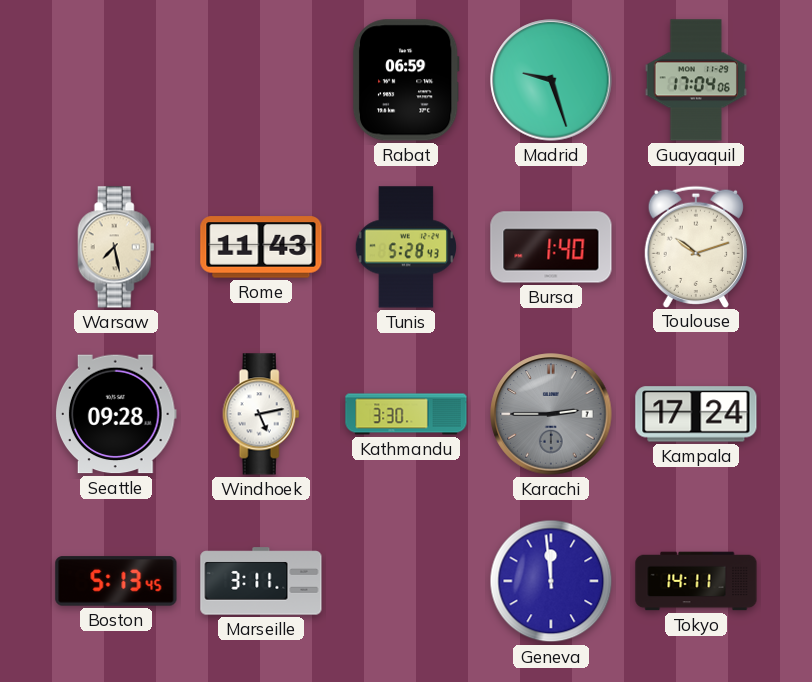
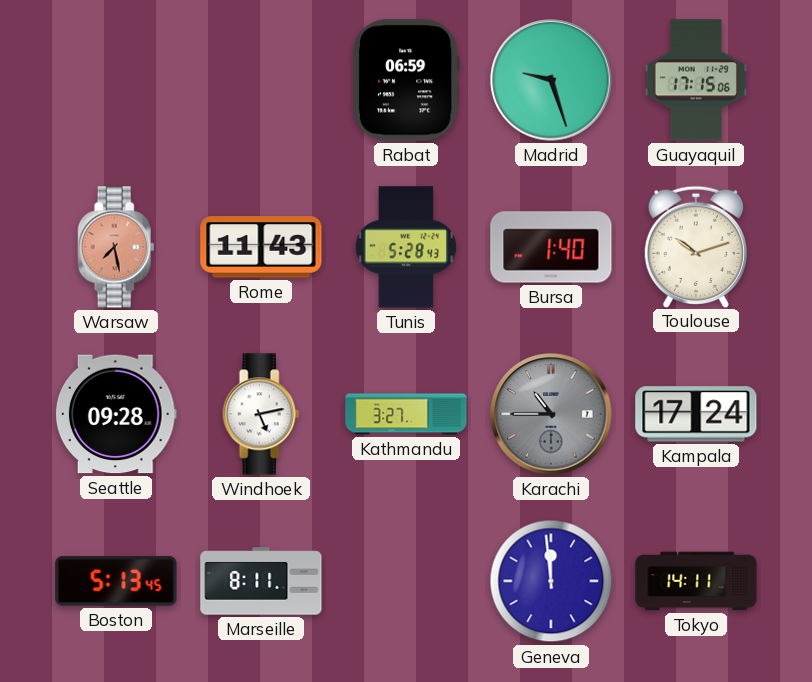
Guayaquil: 17:04 -> 17:15 (696, 80)
Warsaw dial: cream -> salmon (116, 247)
Kathmandu: 3:30 -> 3:27 (406, 414)
Karachi: 2:45 -> 10:45 (551, 414)
Marseille: 3:11 -> 8:11 (261, 581)
